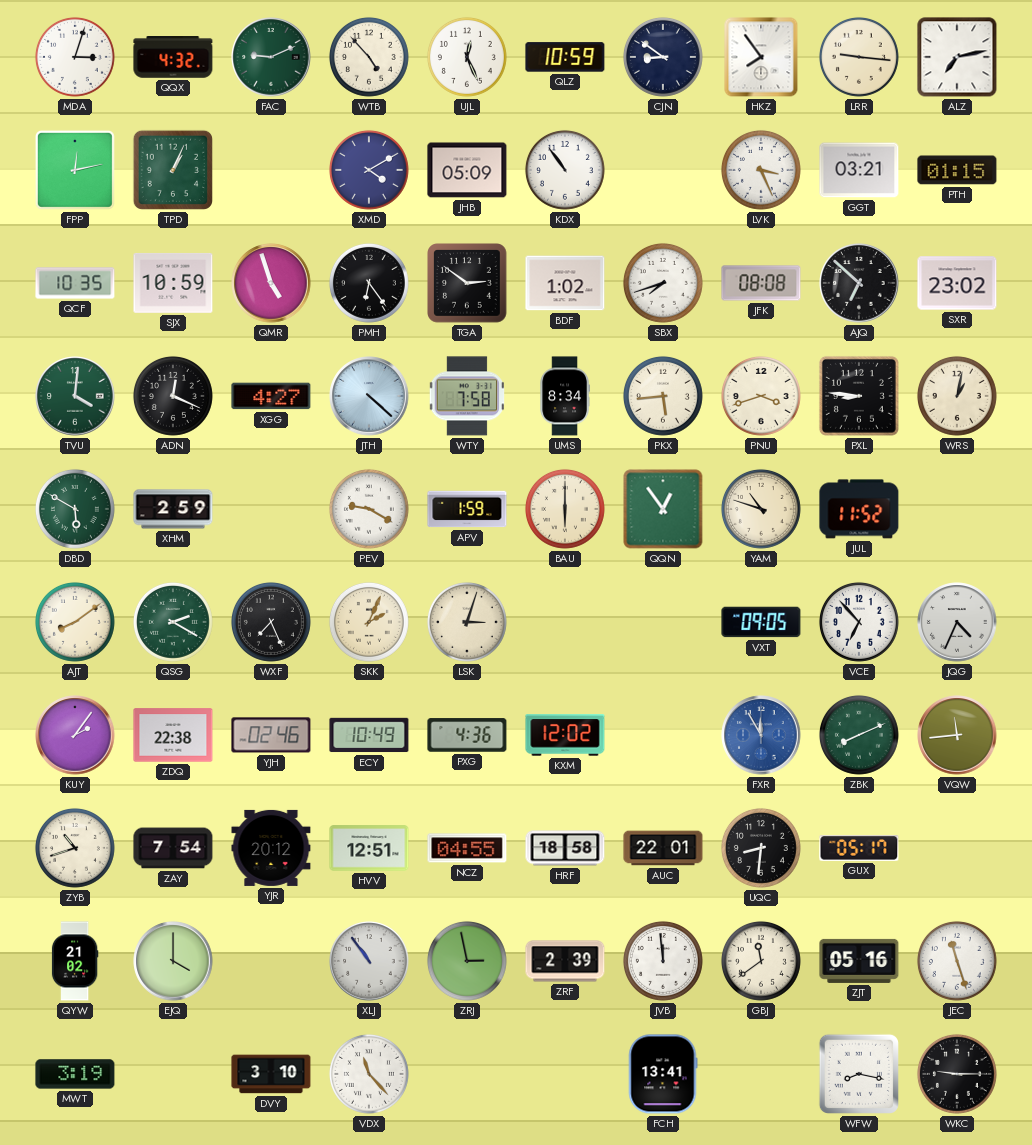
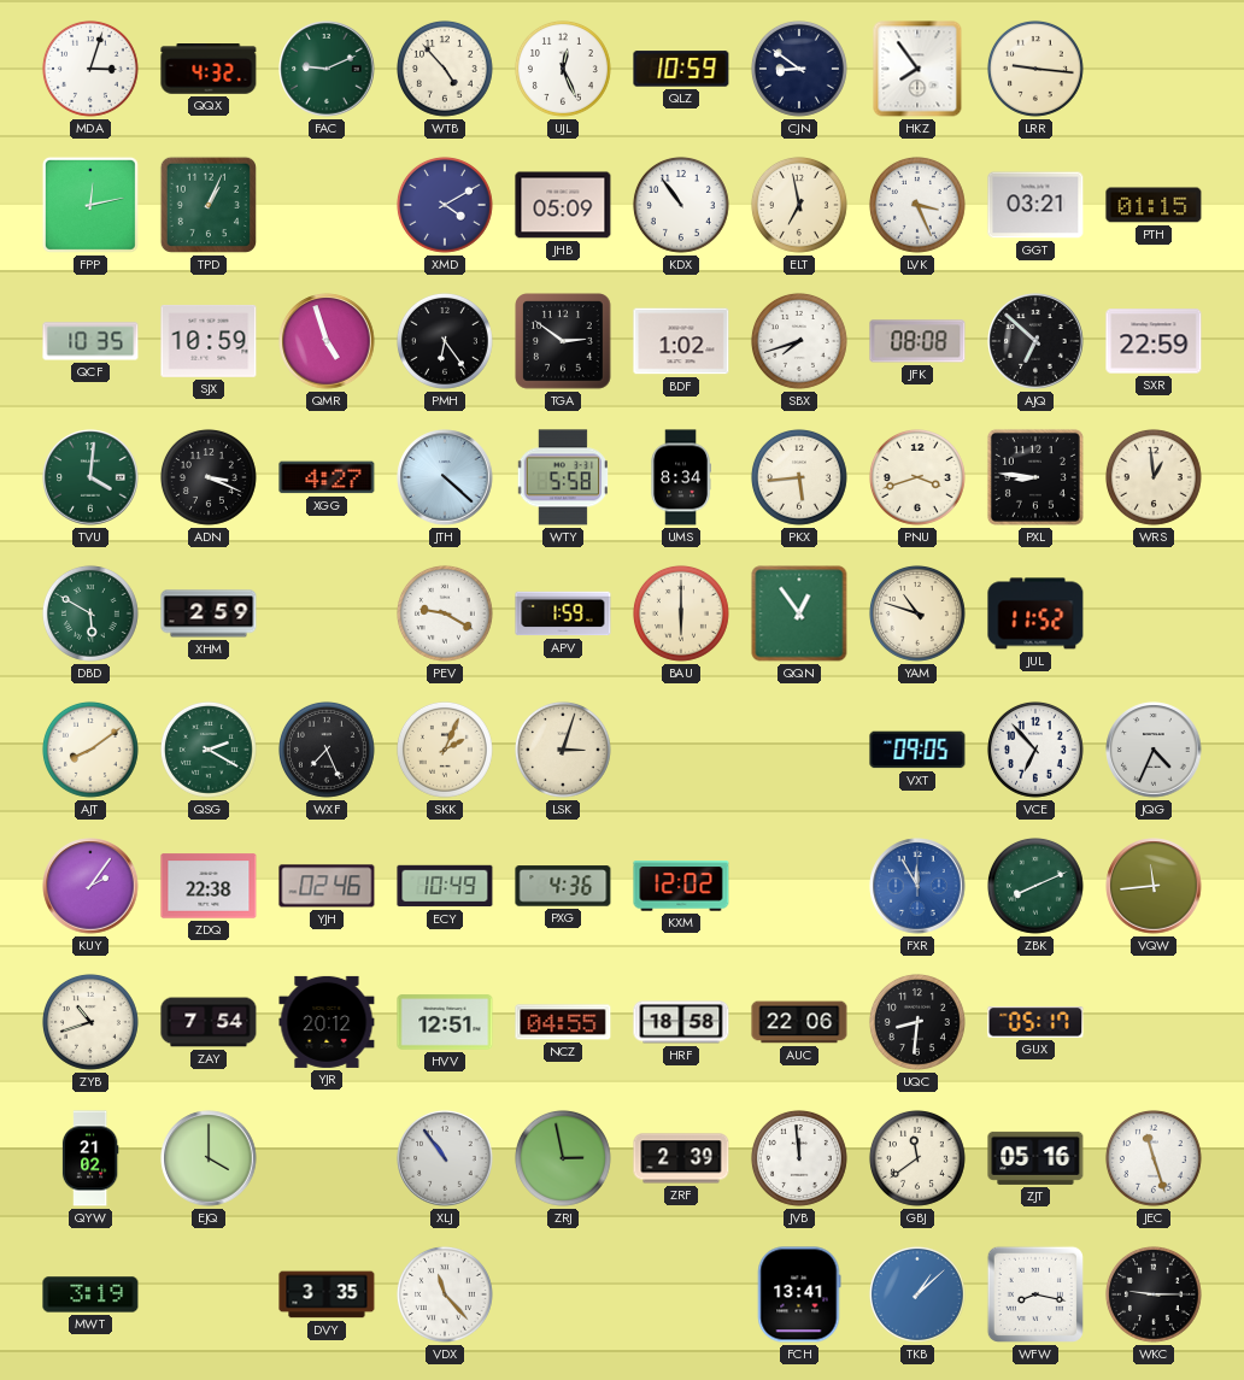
ALZ: 7:13 -> none (957, 57)
ELT: none -> 6:58 (799, 205)
SXR: 23:02 -> 22:59 (1154, 341)
ADN: 12:19 -> 3:19 (209, 477)
WTY: 7:58 -> 5:58 (562, 477)
WRS: 1:02 -> 12:59 (1154, 477)
AUC: 22:01 -> 22:06 (799, 1022)
DVY: 3:10 -> 3:35 (327, 1294)
TKB: none -> 1:08 (917, 1294)
